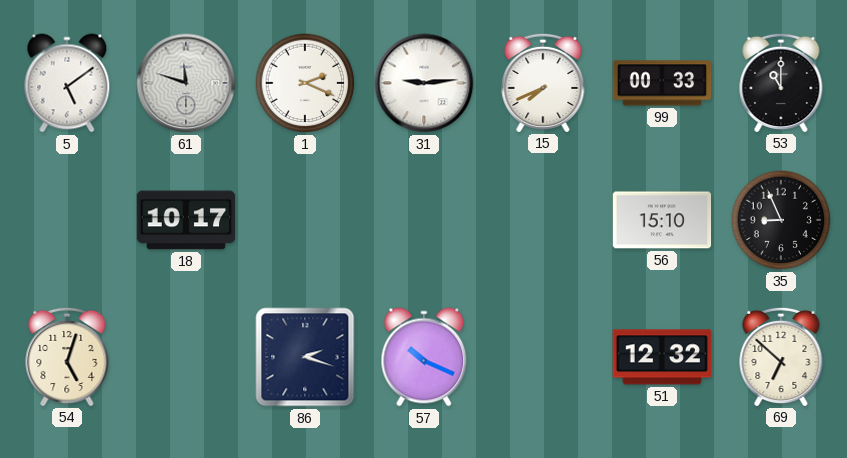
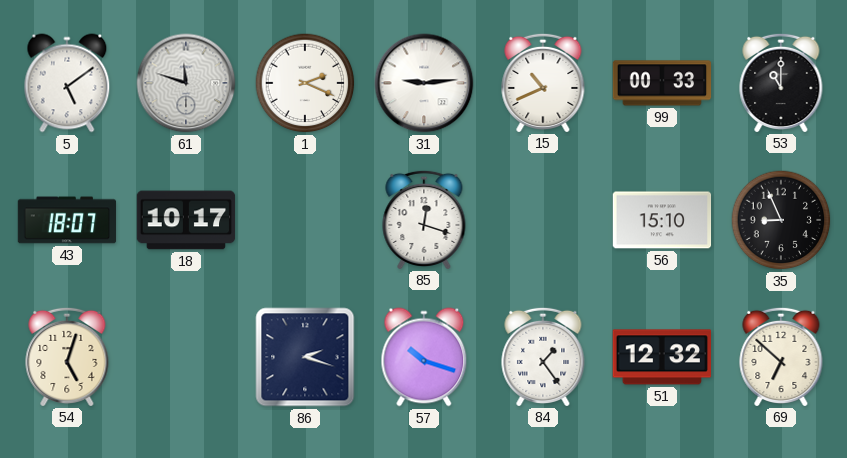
15: 7:41 -> 10:41 (543, 82)
43: none -> 18:07 (67, 220)
85: none -> 12:18 (424, 219)
57: 10:19 -> 10:18 (424, 357)
84: none -> 1:24 (543, 356)
